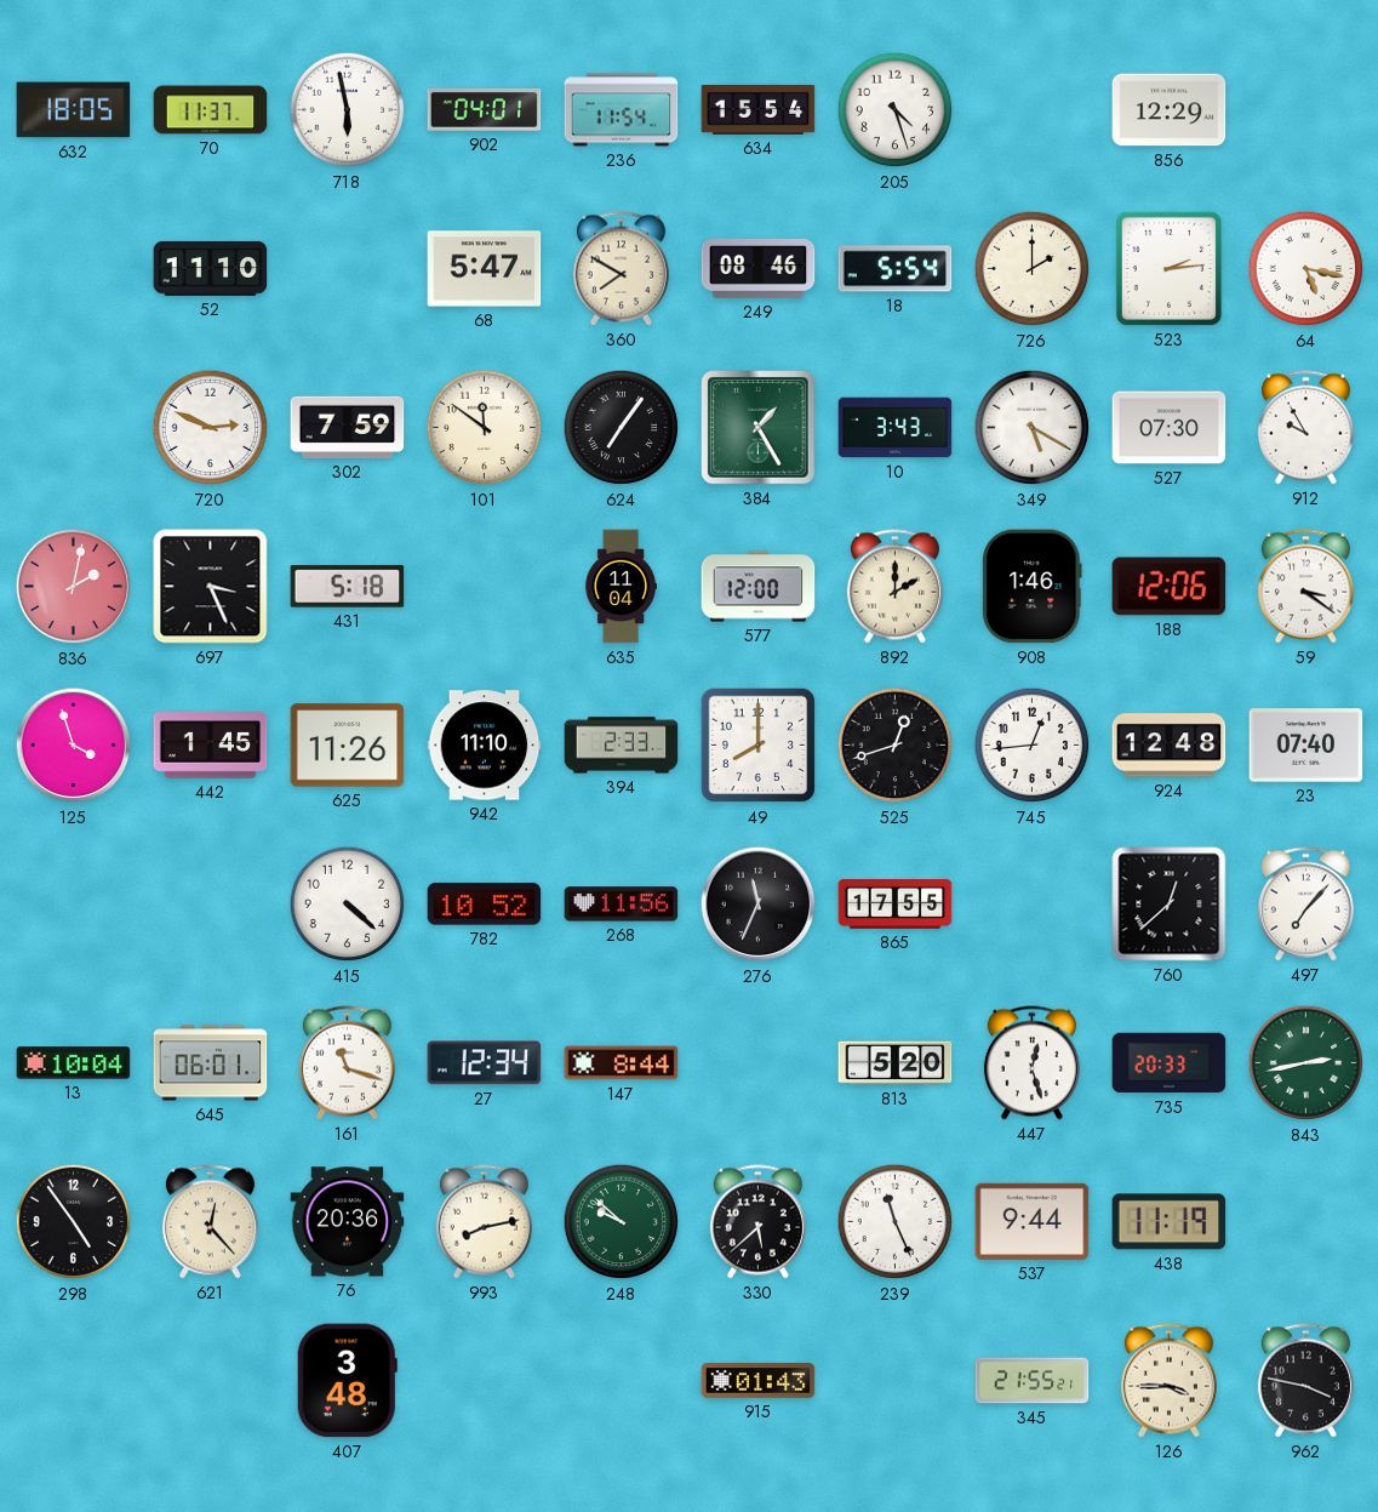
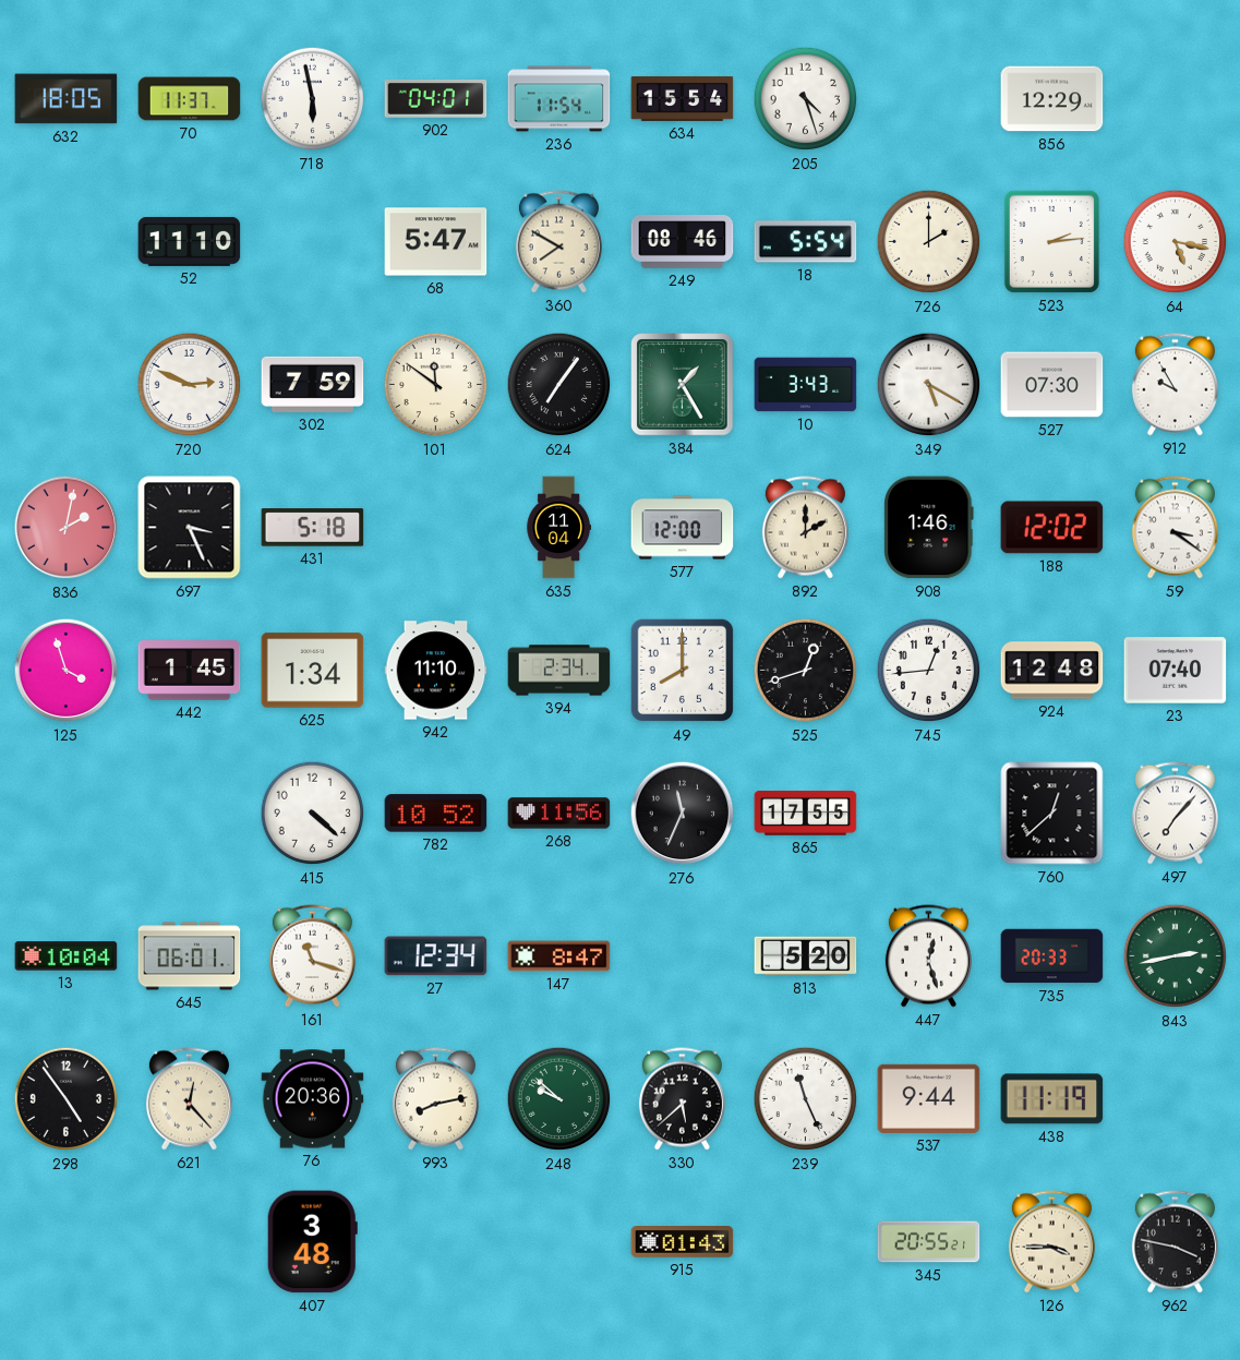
188: 12:06 -> 12:02 (1052, 528)
625: 11:26 -> 1:34 (313, 671)
394: 2:33 -> 2:34 (559, 671)
147: 8:44 -> 8:47 (559, 956)
345: 21:55 -> 20:55 (929, 1242)
